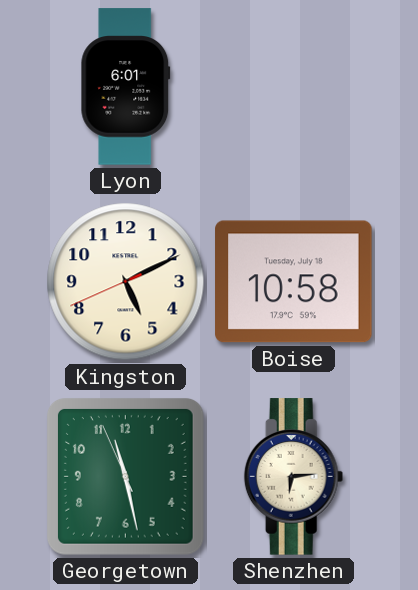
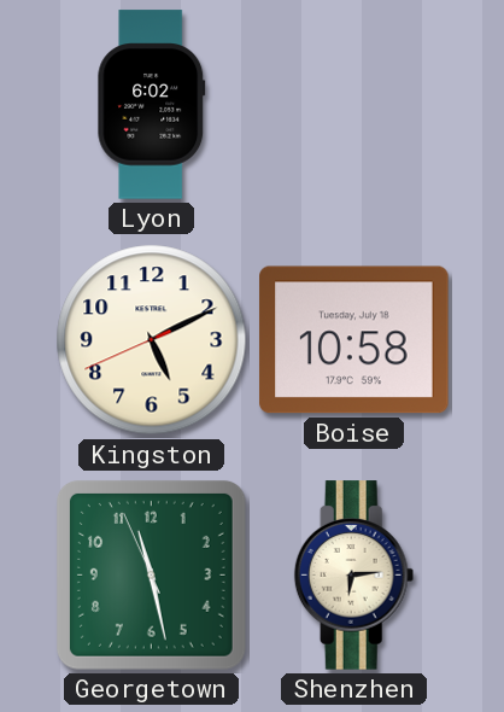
Lyon: 6:01 -> 6:02 (152, 105)
